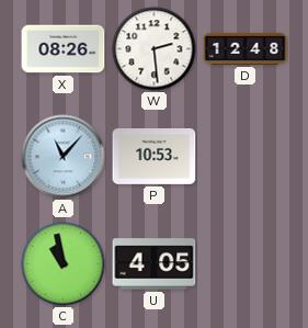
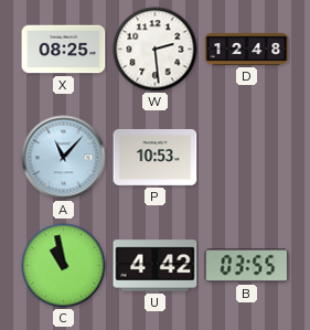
X: 08:26 -> 08:25 (64, 50)
U: 4:05 -> 4:42 (156, 266)
B: none -> 03:55 (247, 266)
